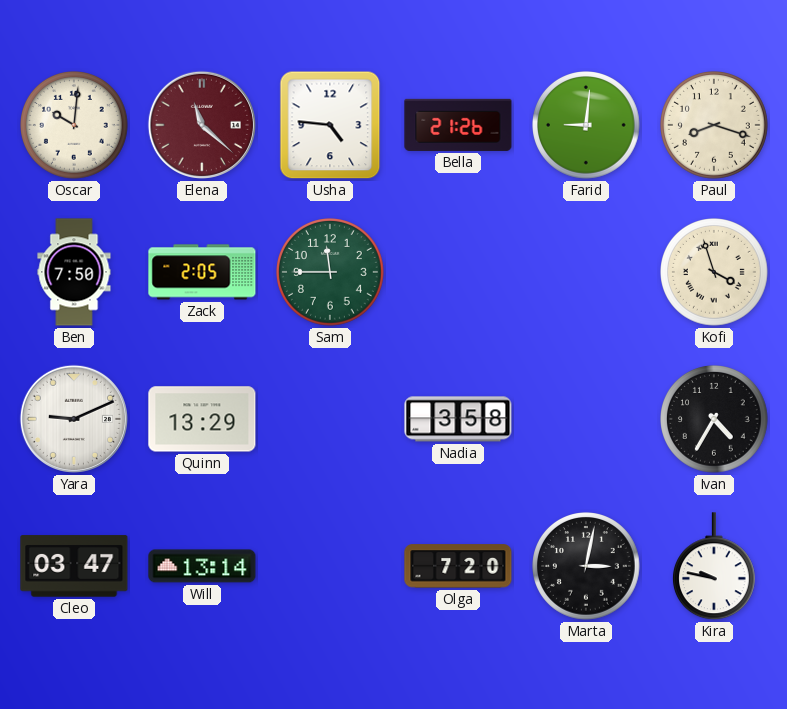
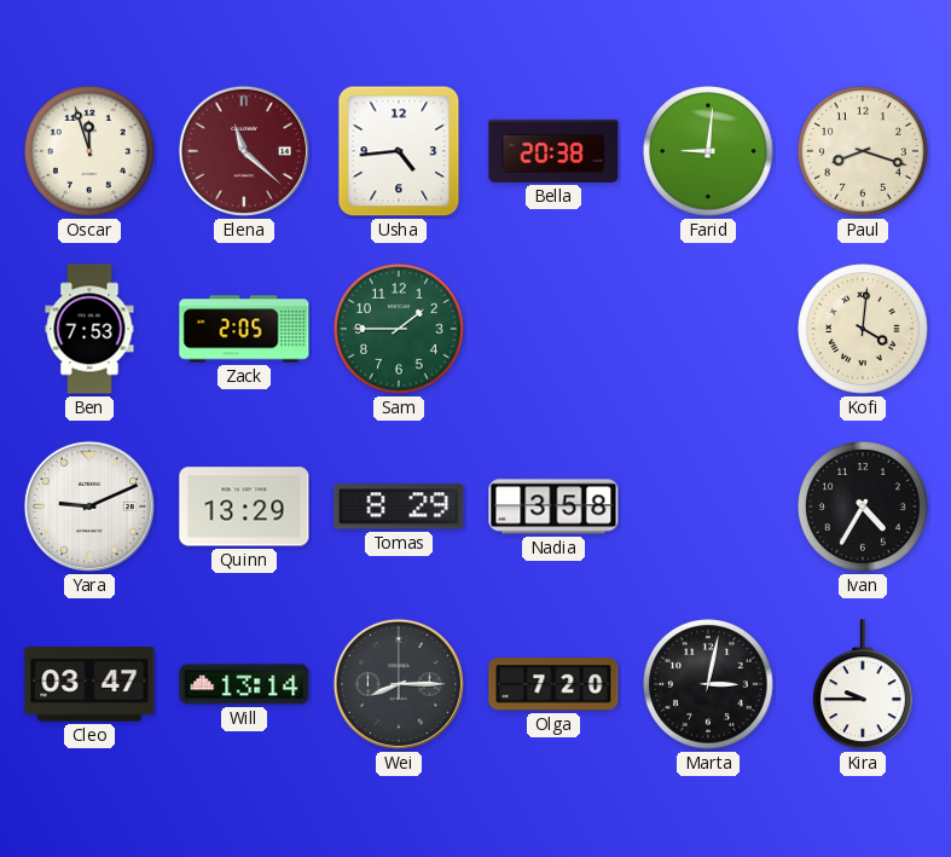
Oscar: 10:01 -> 11:57 (91, 152)
Usha: 4:46 -> 4:44 (399, 151)
Bella: 21:26 -> 20:38 (553, 151)
Ben: 7:50 -> 7:53 (89, 329)
Sam: 11:45 -> 1:45 (400, 330)
Kofi: 3:57 -> 4:01 (864, 330)
Tomas: none -> 8:29 (399, 506)
Wei: none -> 8:15 (399, 684)
Kira: 9:47 -> 9:45 (863, 685)
